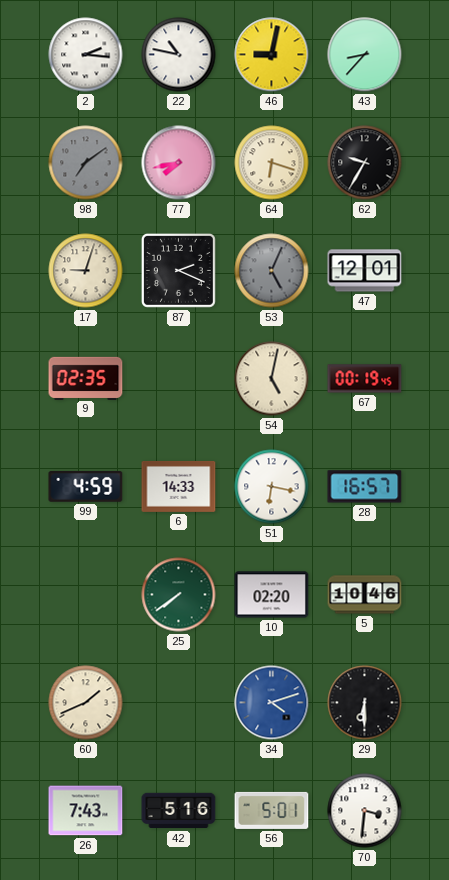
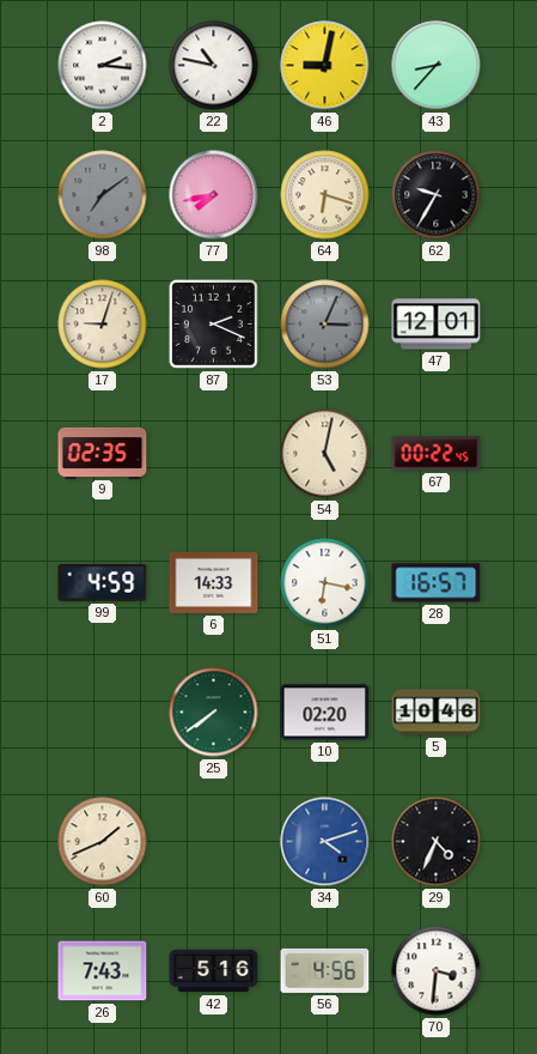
53: 5:04 -> 3:04 (325, 325)
67: 00:19 -> 00:22 (437, 454)
29: 6:30 -> 4:34 (437, 842)
56: 5:01 -> 4:56 (325, 970)
